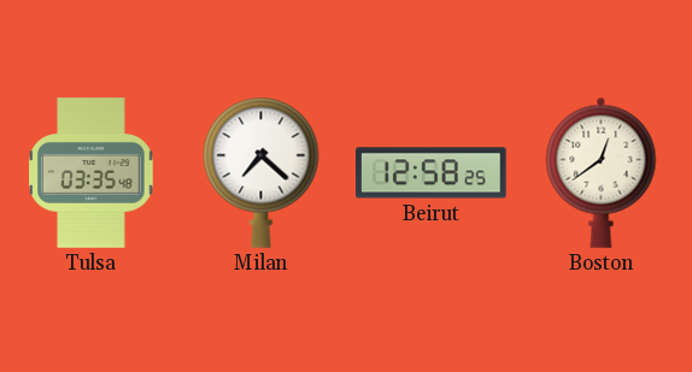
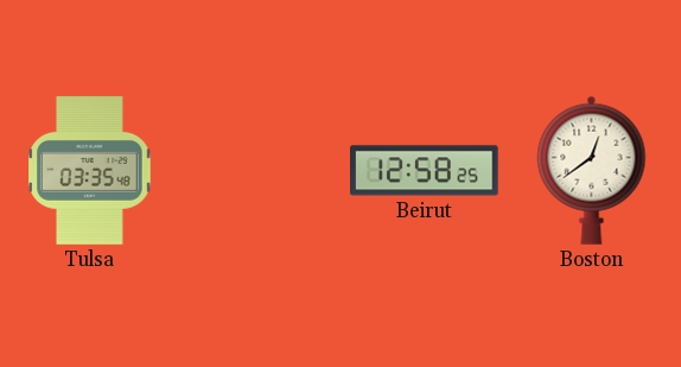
Milan: 7:22 -> none (262, 172)
